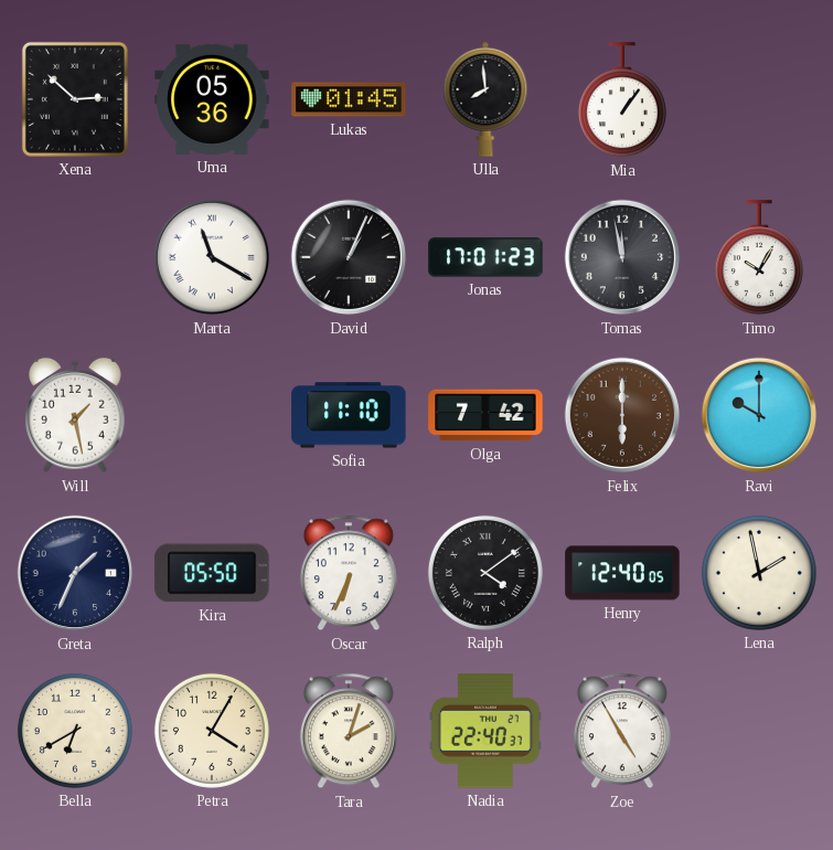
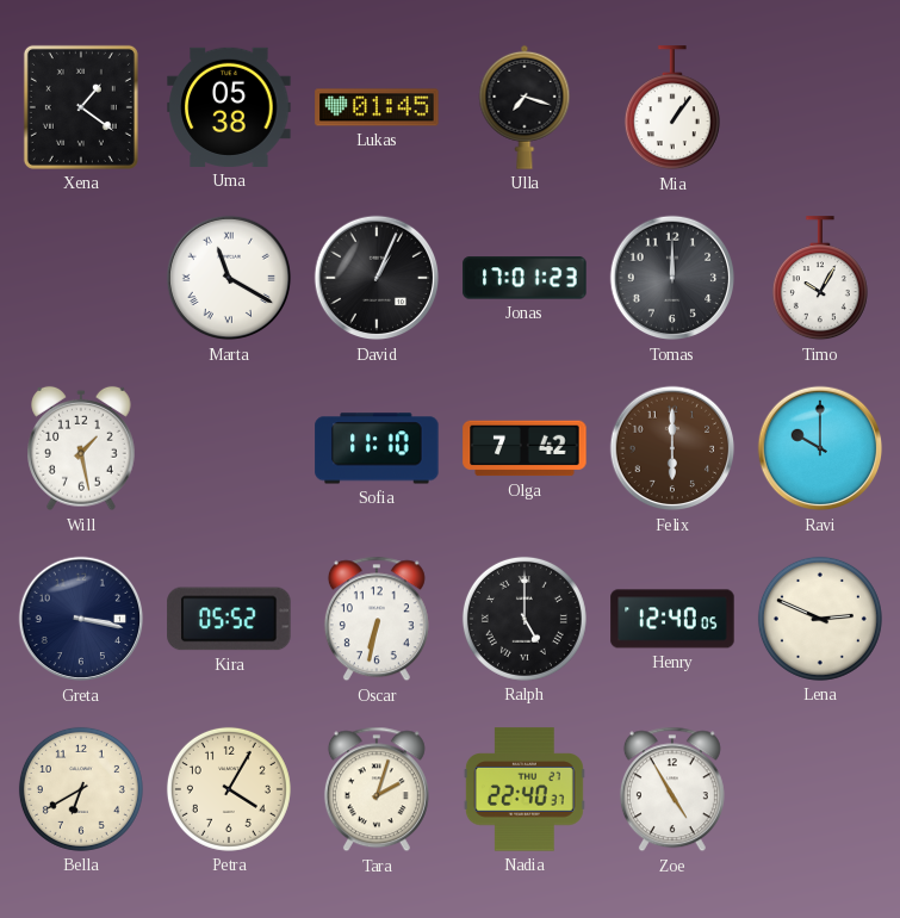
Xena: 2:52 -> 1:21 (81, 107)
Uma: 05:36 -> 05:38 (229, 107)
Ulla: 7:59 -> 7:18 (525, 107)
Tomas: 11:58 -> 12:00 (672, 278)
Greta: 1:34 -> 3:17 (81, 619)
Kira: 05:50 -> 05:52 (229, 619)
Oscar: 6:34 -> 6:32 (377, 619)
Ralph: 4:09 -> 5:00 (525, 619)
Lena: 1:58 -> 2:49 (820, 619)
